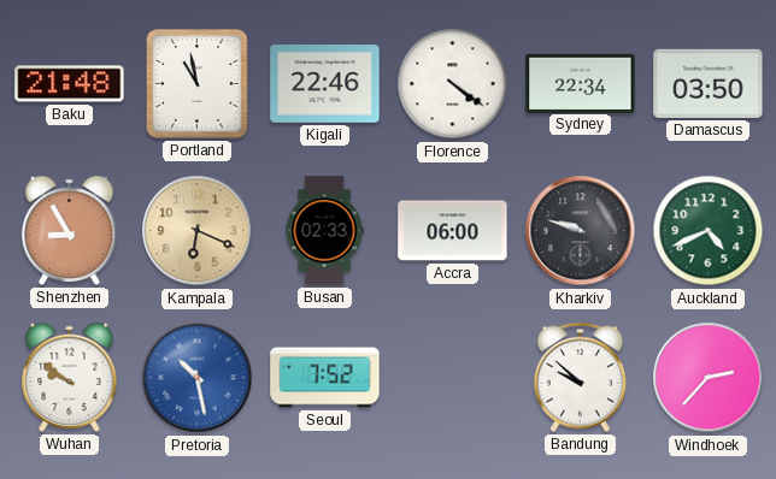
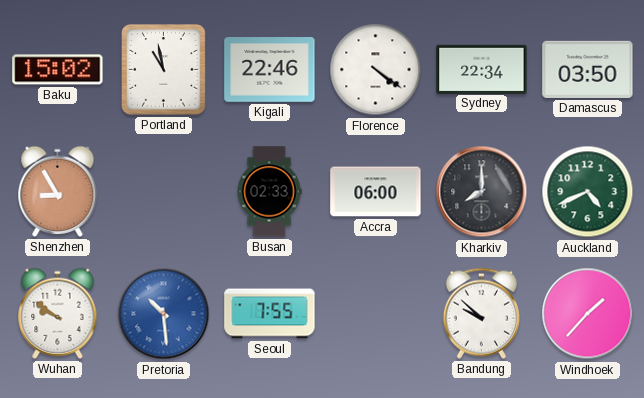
Baku: 21:48 -> 15:02 (58, 70)
Kampala: 6:19 -> none (198, 231)
Kharkiv: 9:48 -> 8:00 (482, 192)
Pretoria: 10:28 -> 10:29 (164, 314)
Seoul: 7:52 -> 7:55 (270, 314)
Windhoek: 2:37 -> 1:37 (588, 314)
